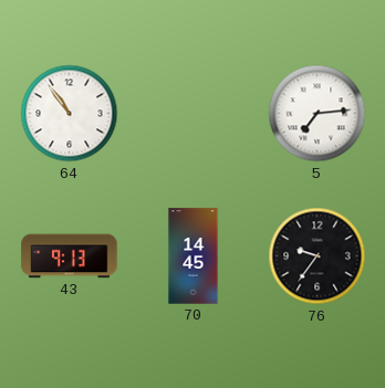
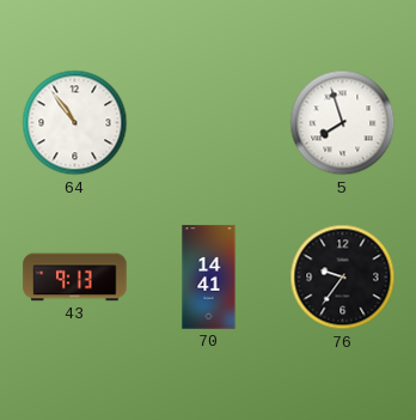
5: 7:14 -> 7:57 (343, 123)
70: 14:45 -> 14:41 (209, 278)
